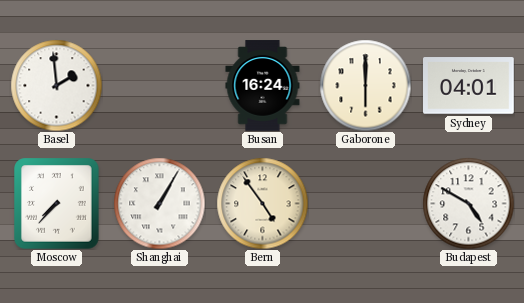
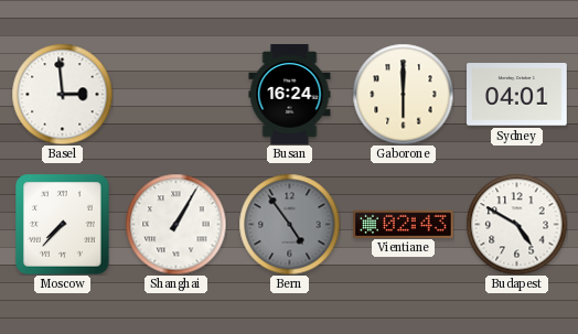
Basel: 1:59 -> 2:59 (62, 94)
Bern dial: cream -> grey (289, 224)
Vientiane: none -> 02:43 (404, 224)
